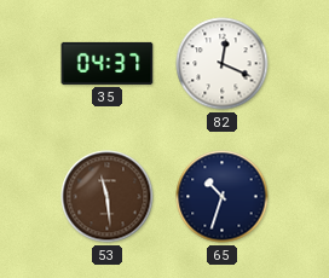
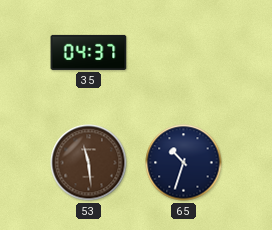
82: 12:19 -> none (223, 64)
